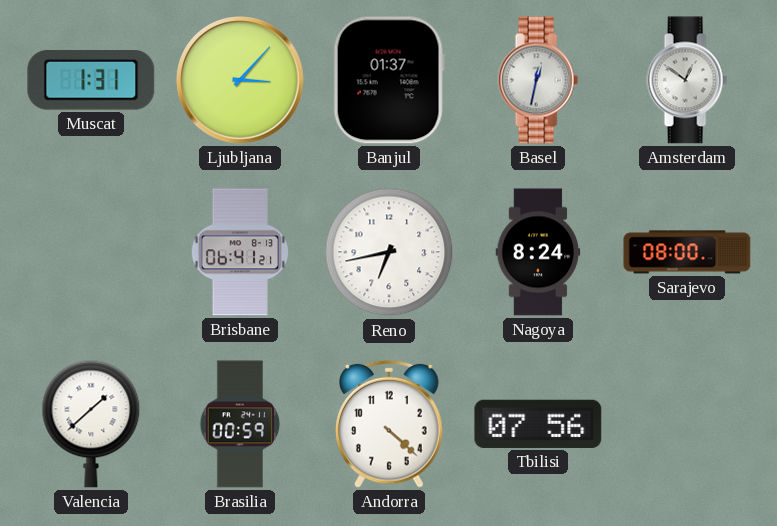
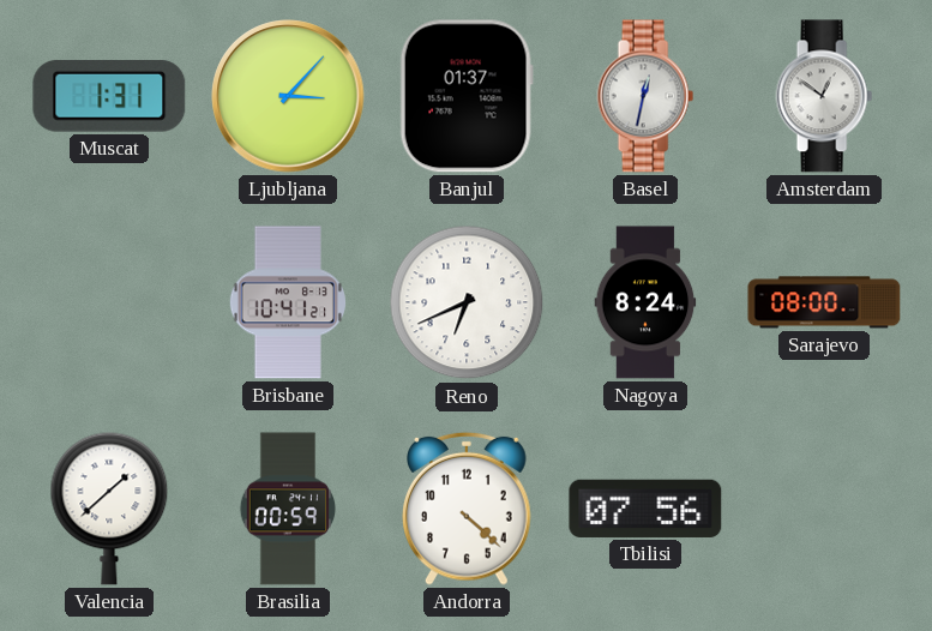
Brisbane: 06:41 -> 10:41 (288, 302)
Reno: 6:43 -> 6:41 (467, 302)
